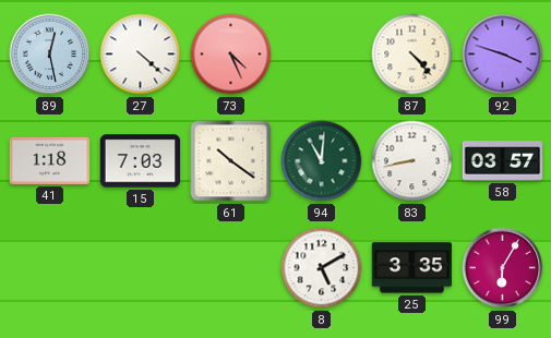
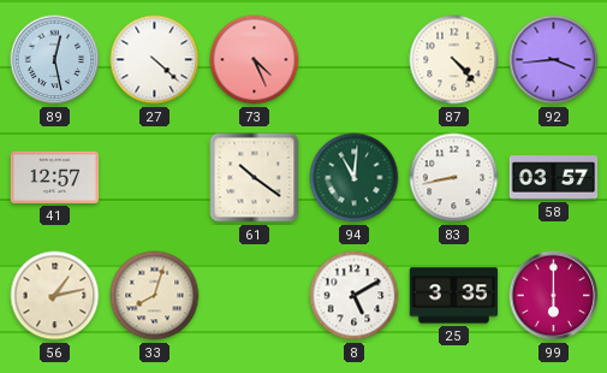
92: 3:48 -> 3:44 (554, 60)
41: 1:18 -> 12:57 (55, 177)
15: 7:03 -> none (141, 161)
56: none -> 1:13 (55, 296)
33: none -> 8:03 (155, 296)
99: 6:05 -> 6:00 (554, 296)
